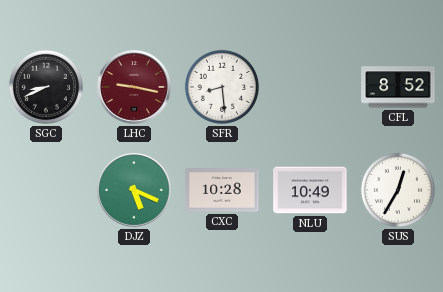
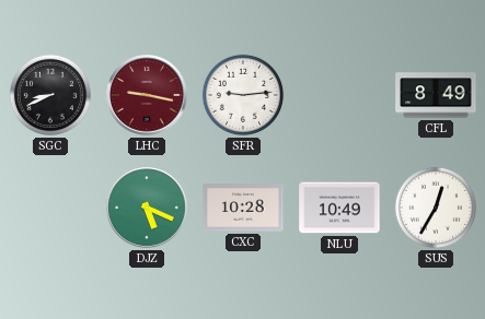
SFR: 8:29 -> 9:14 (243, 95)
CFL: 8:52 -> 8:49 (436, 95)
